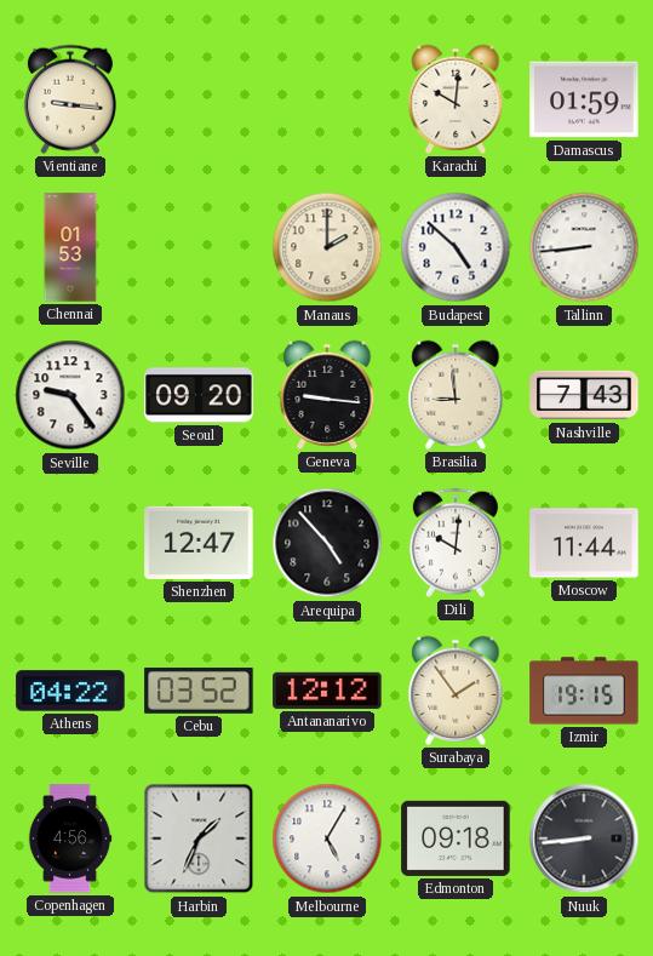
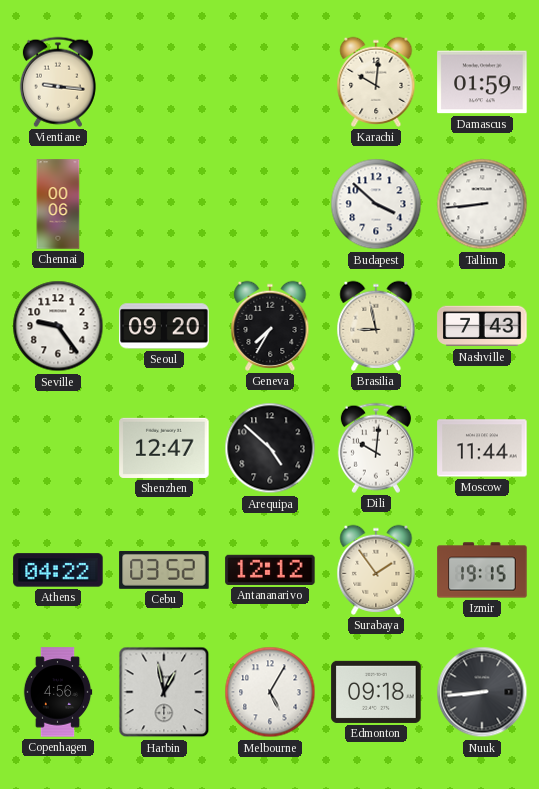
Chennai: 01:53 -> 00:06 (58, 204)
Manaus: 2:00 -> none (327, 247)
Budapest: 4:52 -> 3:52 (376, 204)
Geneva: 9:16 -> 7:35 (270, 326)
Brasilia: 8:59 -> 8:58 (376, 326)
Arequipa: 4:53 -> 4:52 (270, 448)
Harbin: 1:34 -> 12:58 (164, 692)
